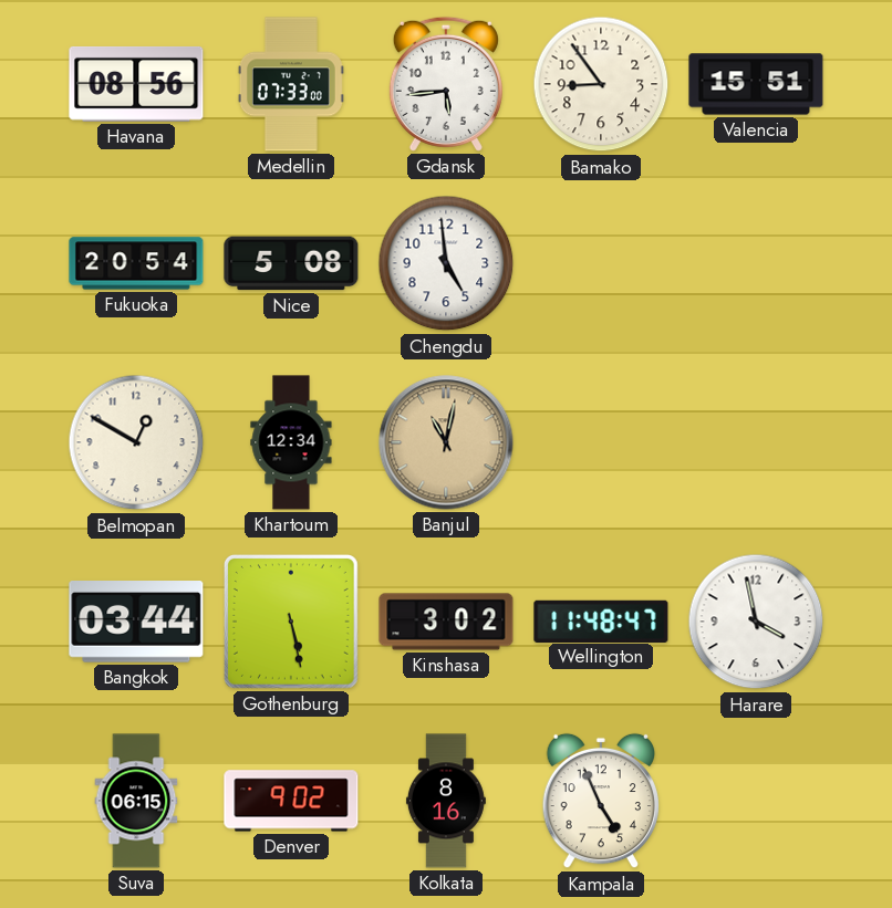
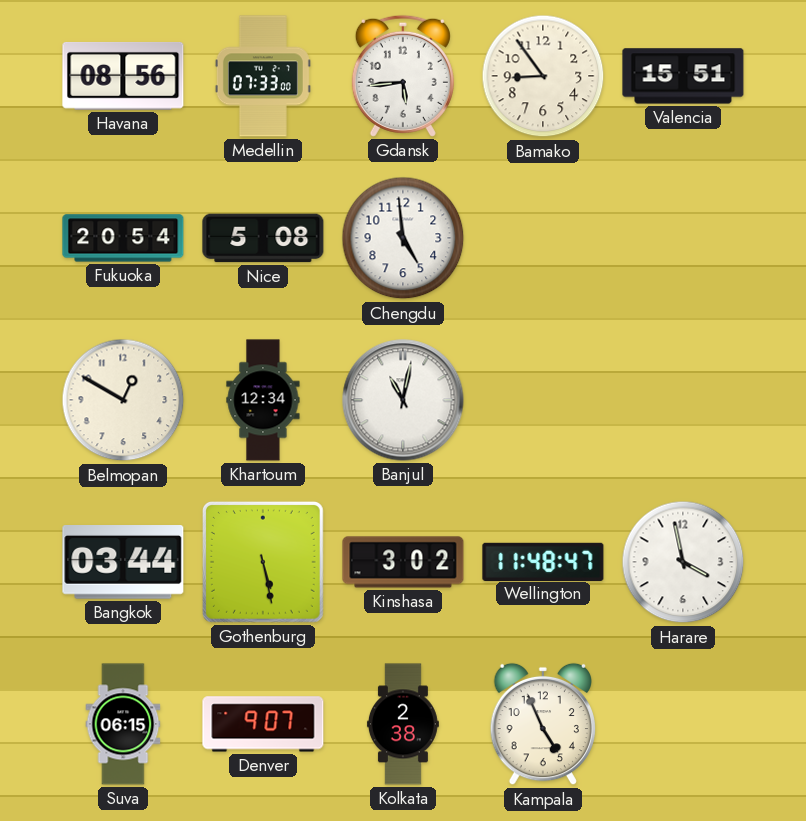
Banjul dial: champagne -> white (403, 400)
Denver: 9:02 -> 9:07 (263, 724)
Kolkata: 8:16 -> 2:38 (403, 724)
